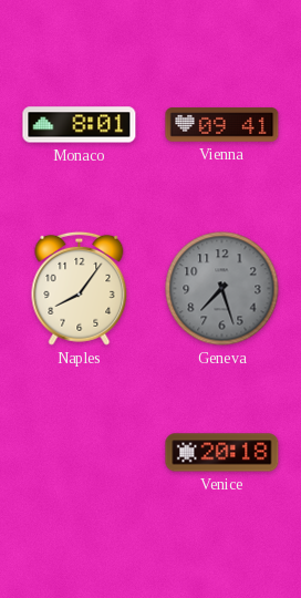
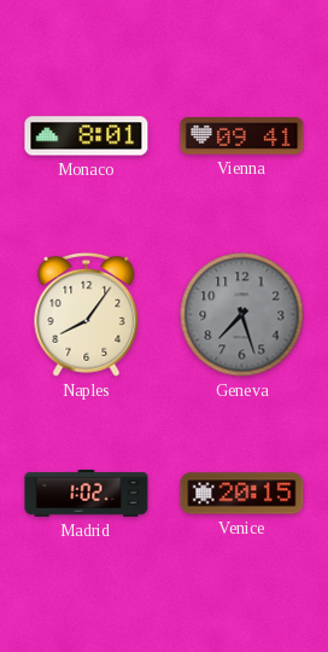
Madrid: none -> 1:02 (87, 494)
Venice: 20:18 -> 20:15 (242, 494)
